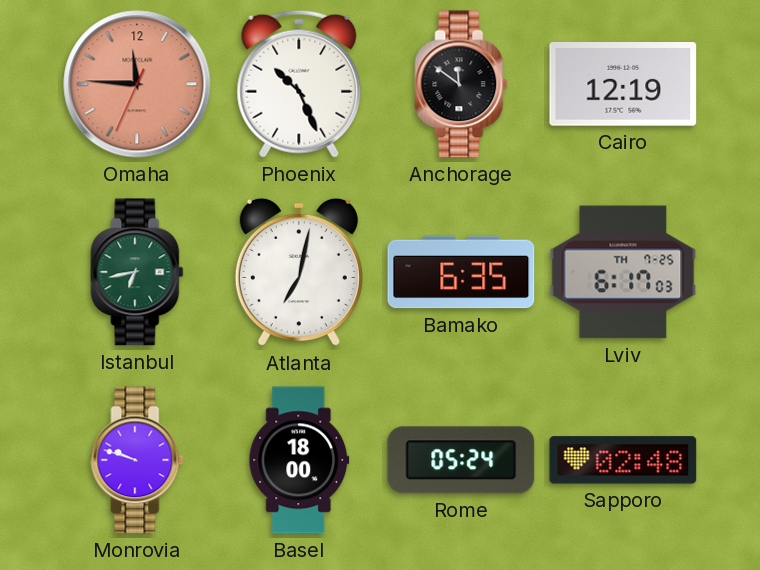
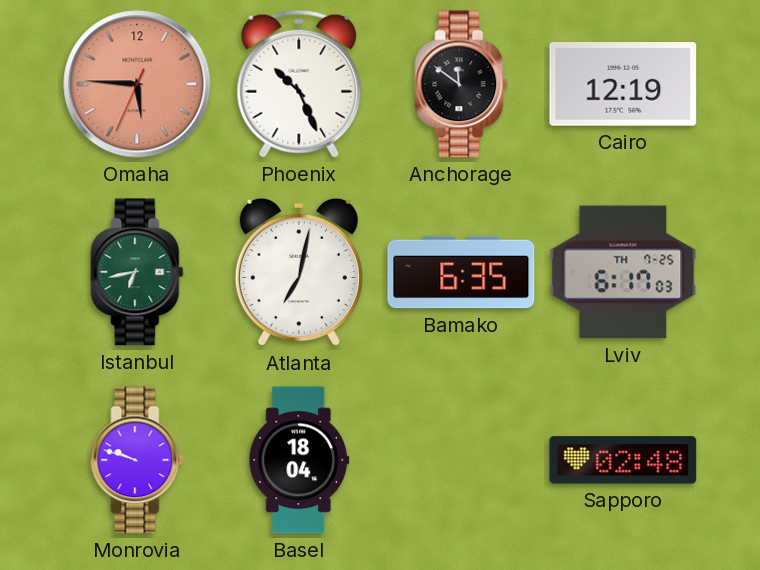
Omaha: 11:45 -> 5:45 (137, 84)
Basel: 18:00 -> 18:04 (299, 460)
Rome: 05:24 -> none (461, 460)
